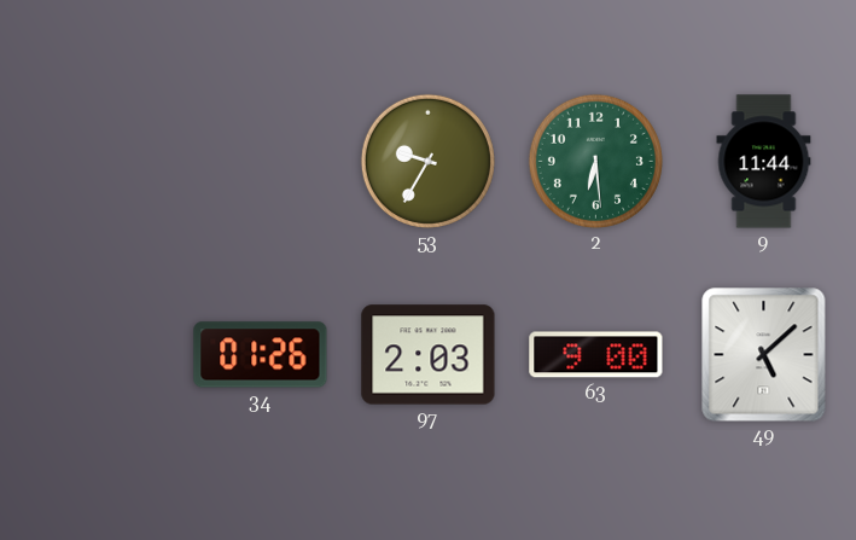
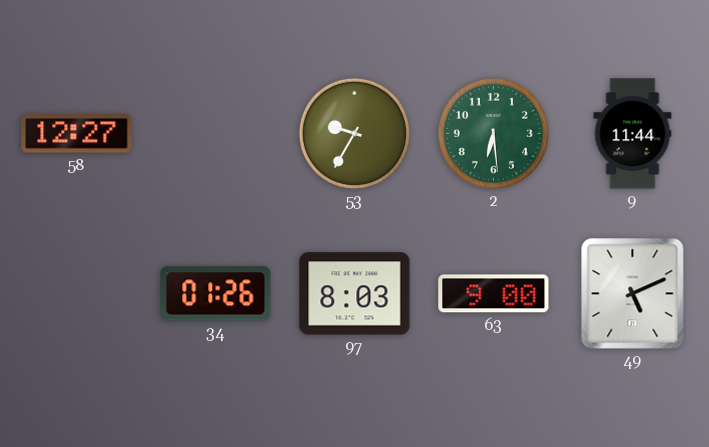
58: none -> 12:27 (77, 134)
97: 2:03 -> 8:03 (355, 294)
49: 5:08 -> 5:11 (633, 294)
